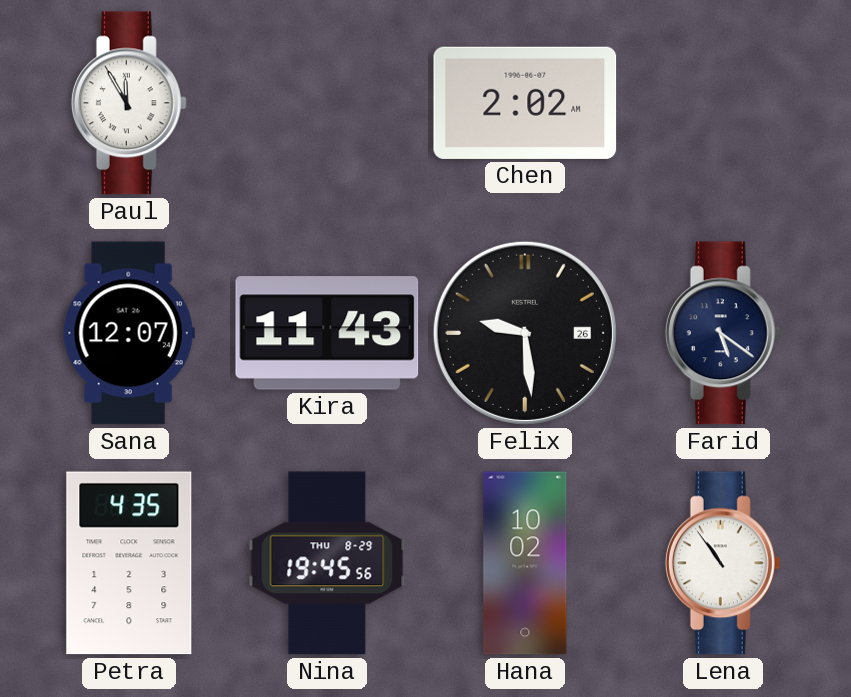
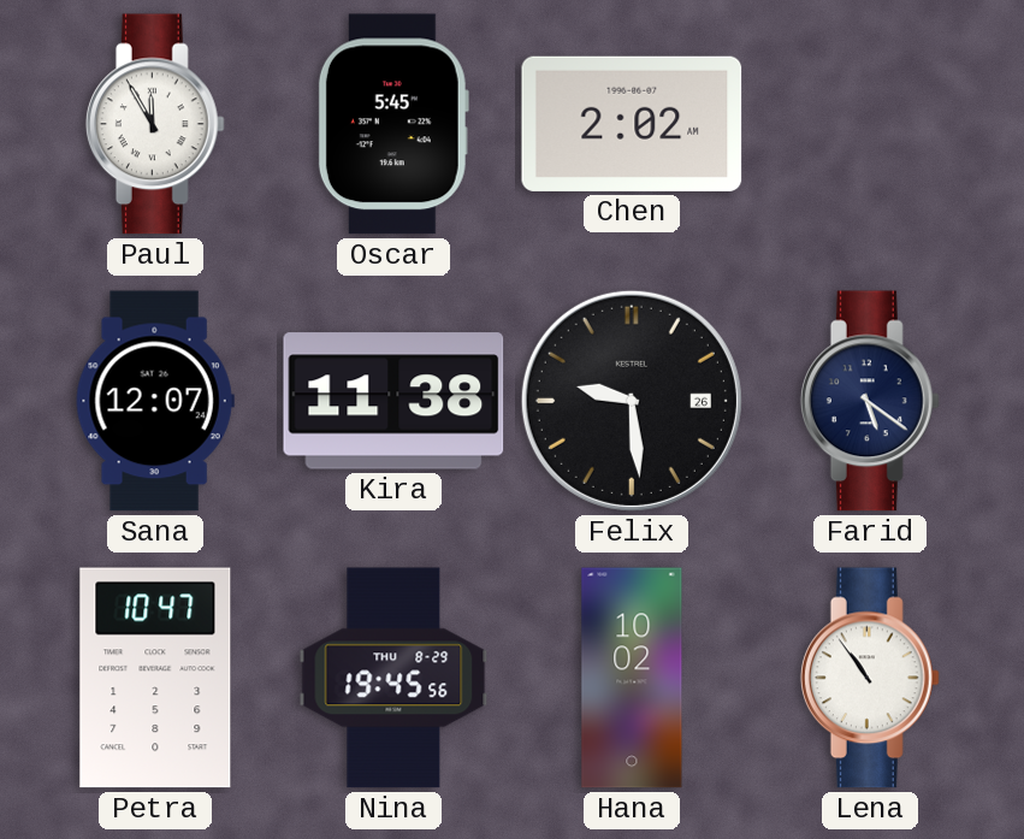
Oscar: none -> 5:45 (393, 124)
Kira: 11:43 -> 11:38 (393, 401)
Petra: 4:35 -> 10:47 (155, 678)
